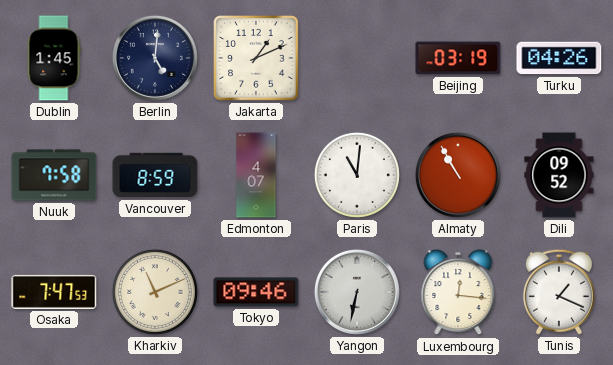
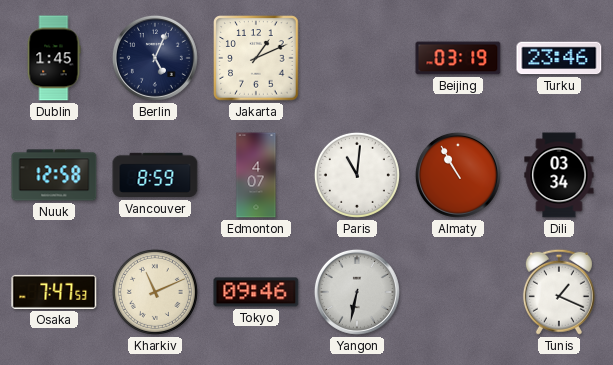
Berlin: 5:01 -> 5:04 (155, 58)
Turku: 04:26 -> 23:46 (559, 58)
Nuuk: 7:58 -> 12:58 (54, 175)
Dili: 09:52 -> 03:34 (559, 175)
Luxembourg: 12:16 -> none (458, 293)
